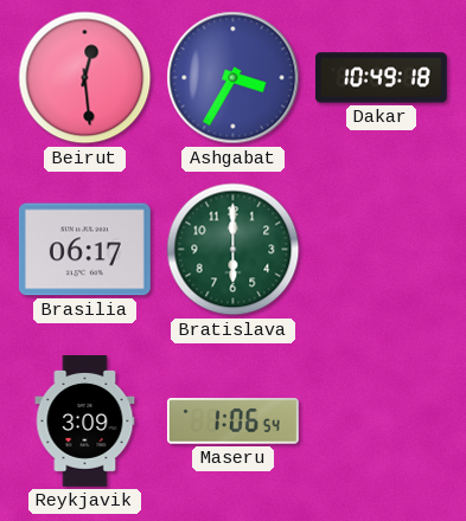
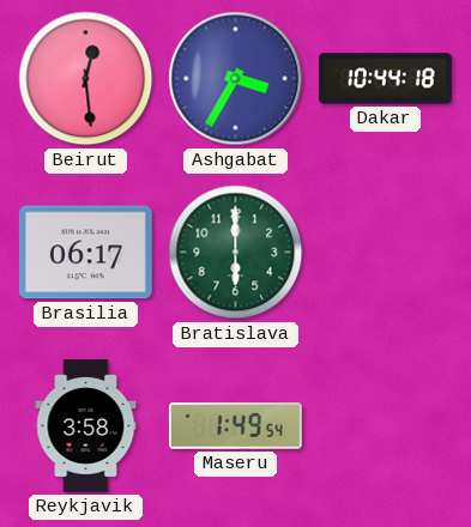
Dakar: 10:49 -> 10:44 (385, 79)
Reykjavik: 3:09 -> 3:58 (86, 426)
Maseru: 1:06 -> 1:49 (235, 426)
